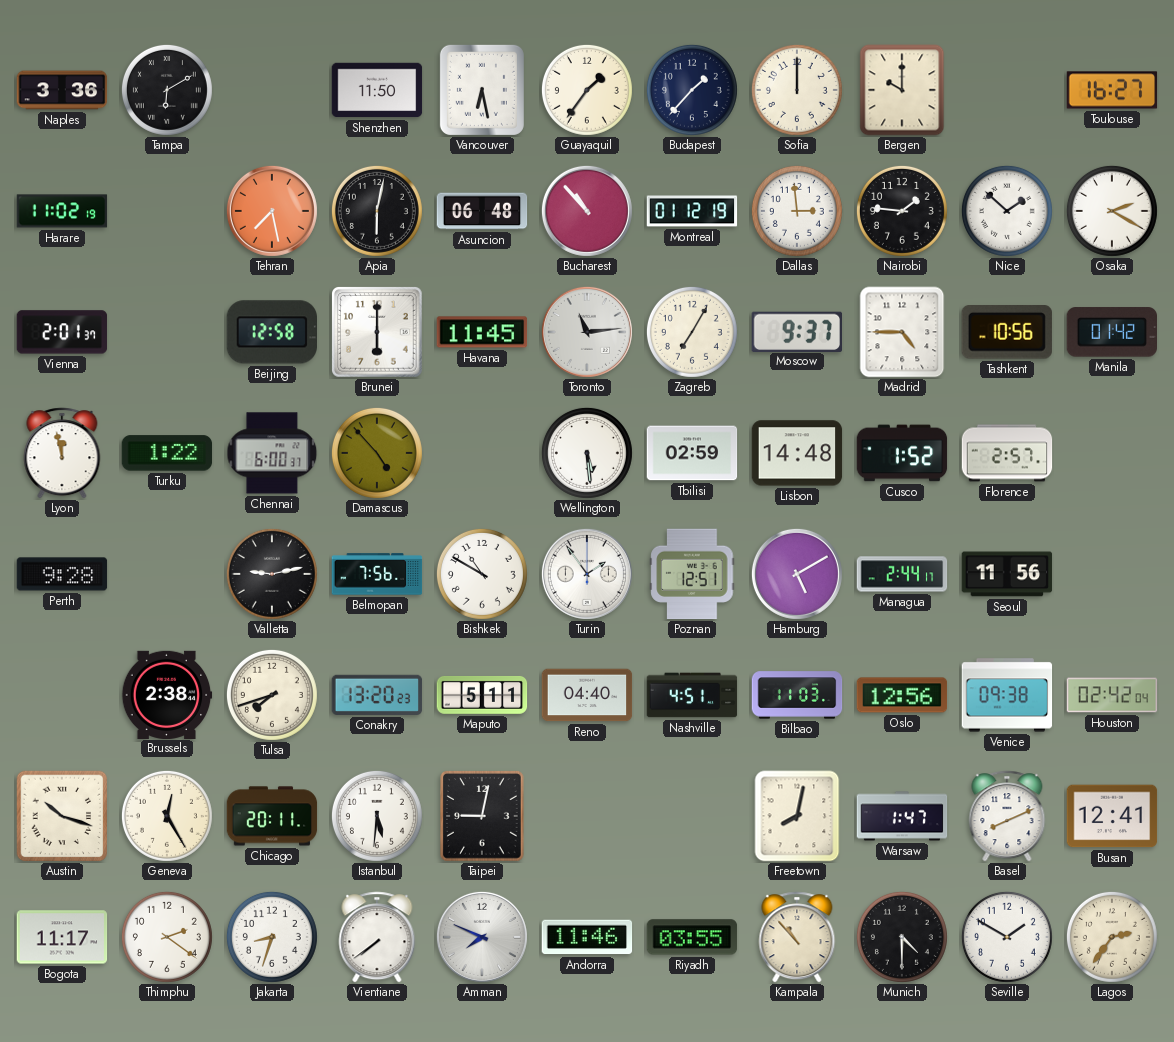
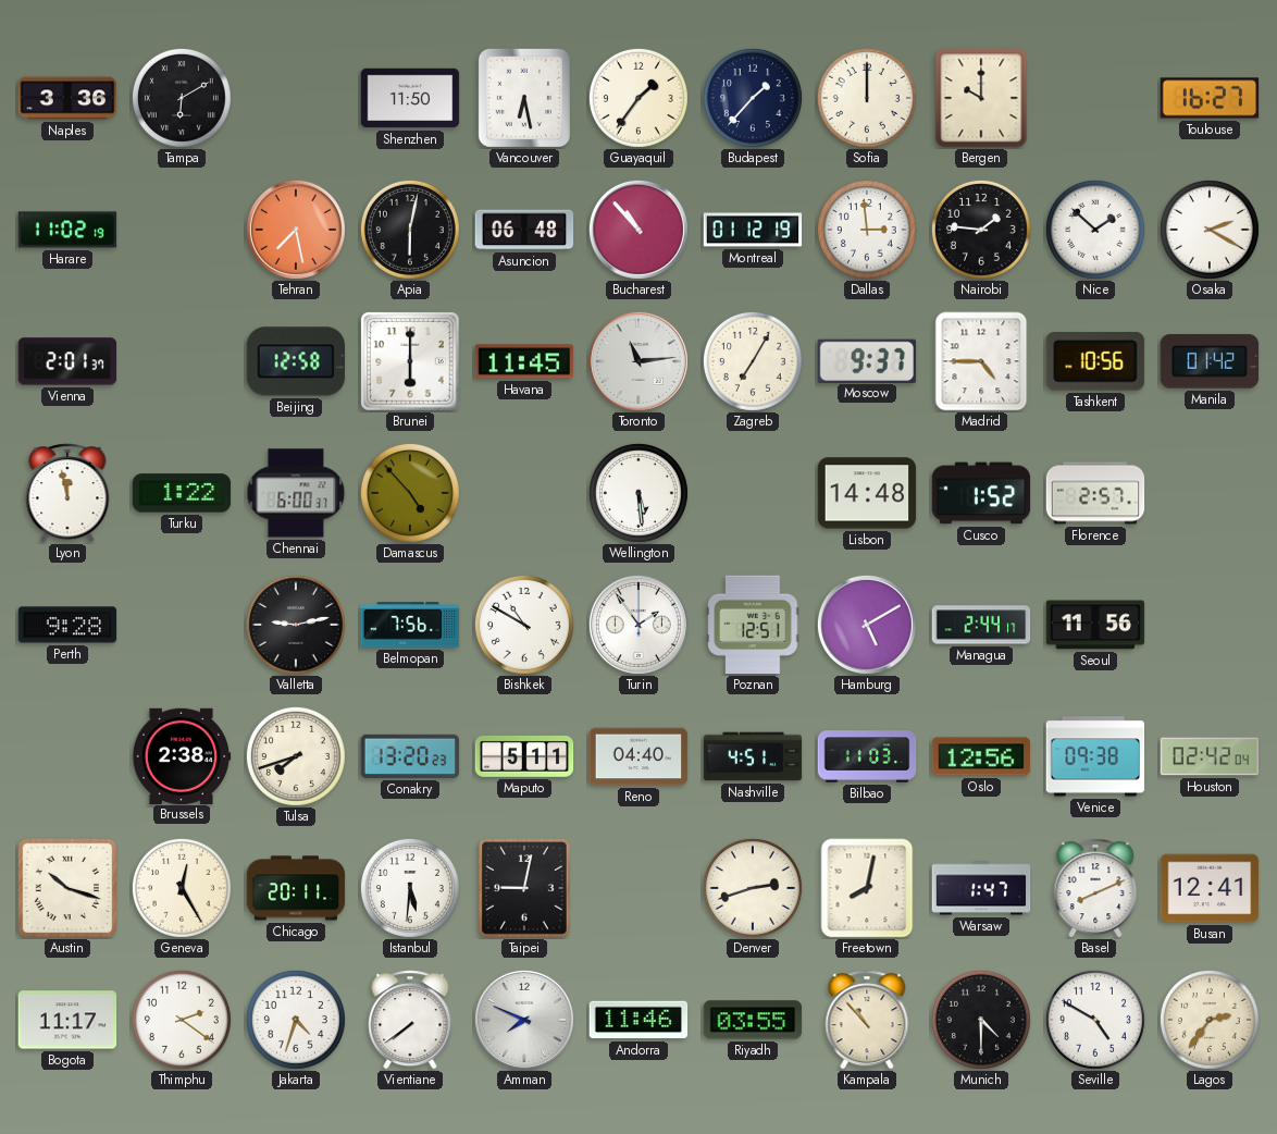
Tbilisi: 02:59 -> none (692, 453)
Denver: none -> 2:42 (753, 888)
Jakarta: 8:33 -> 4:33 (296, 1020)
Seville: 1:50 -> 4:50 (1095, 1020)
